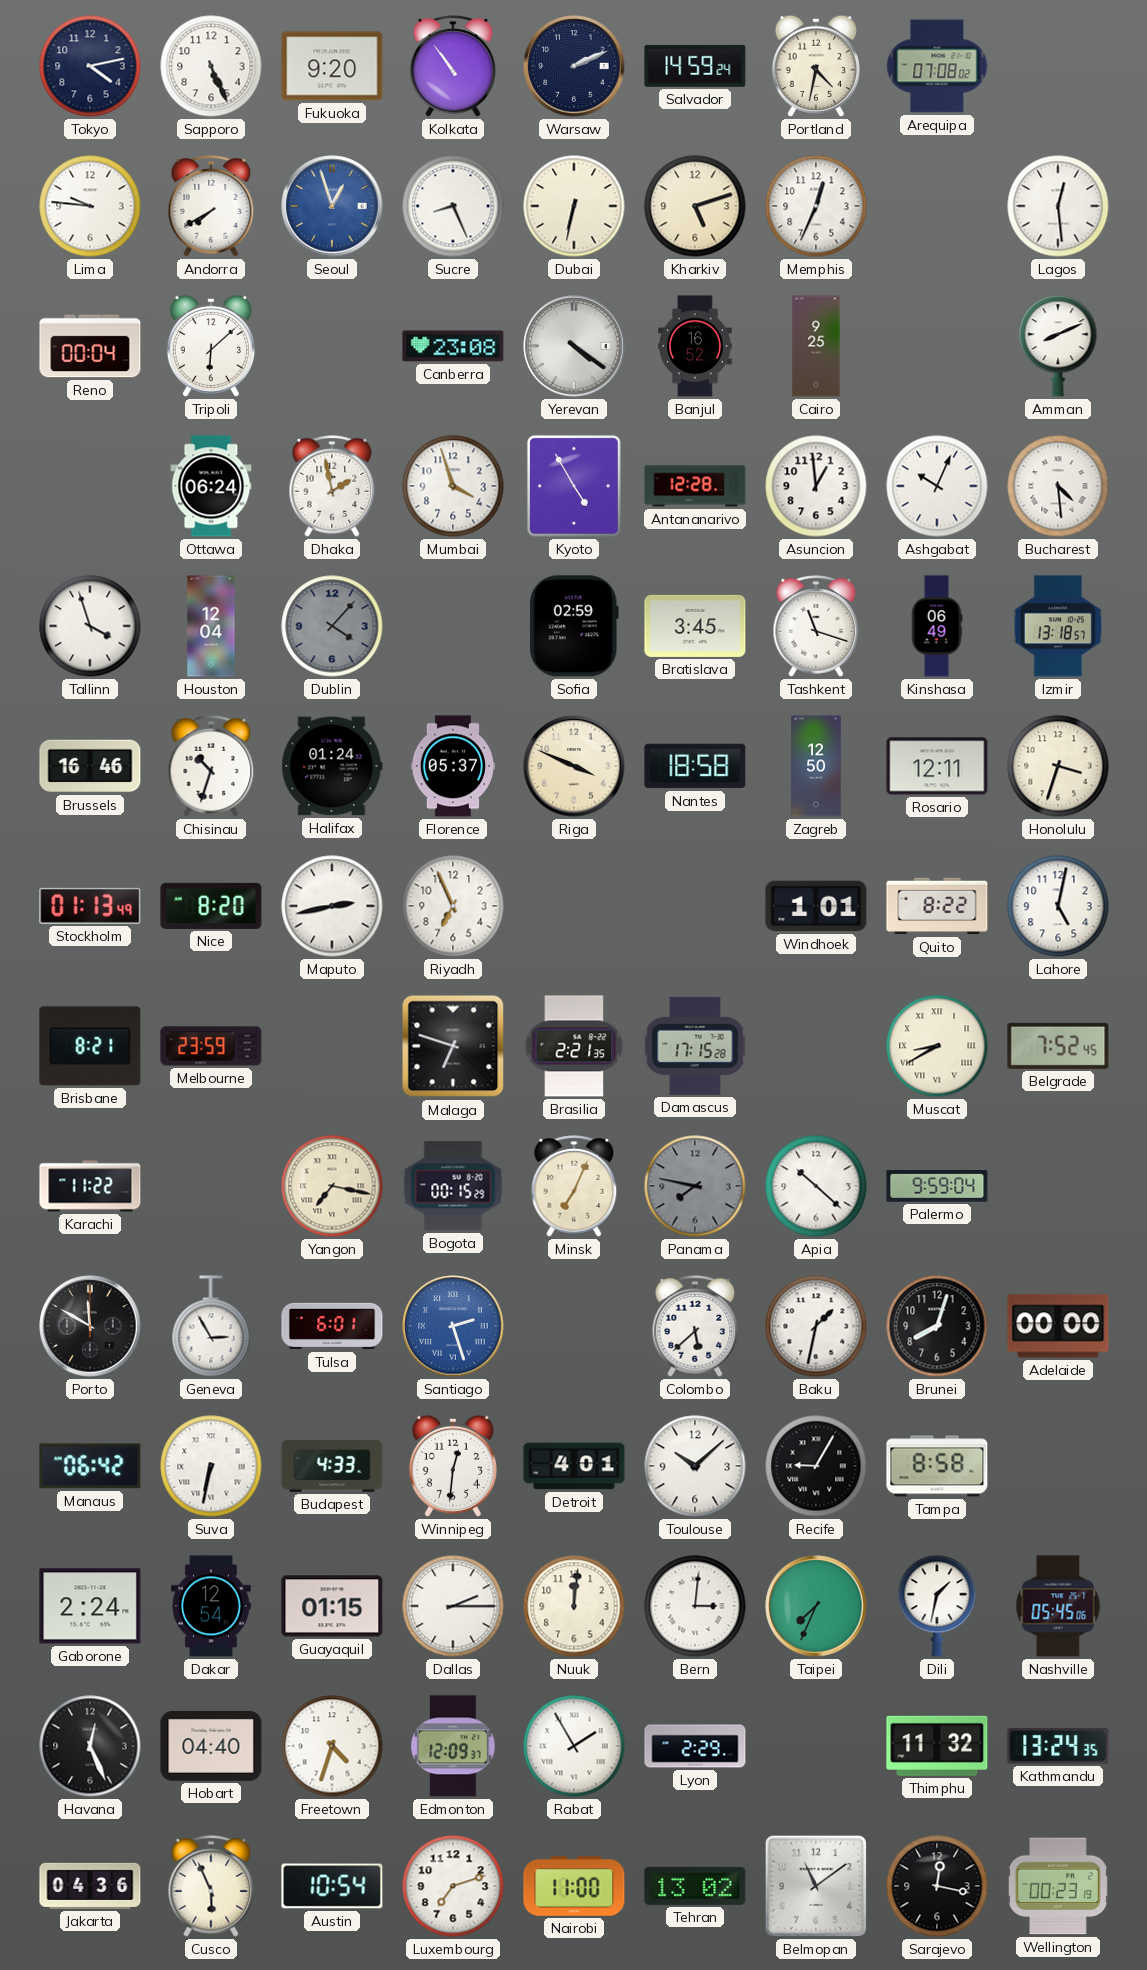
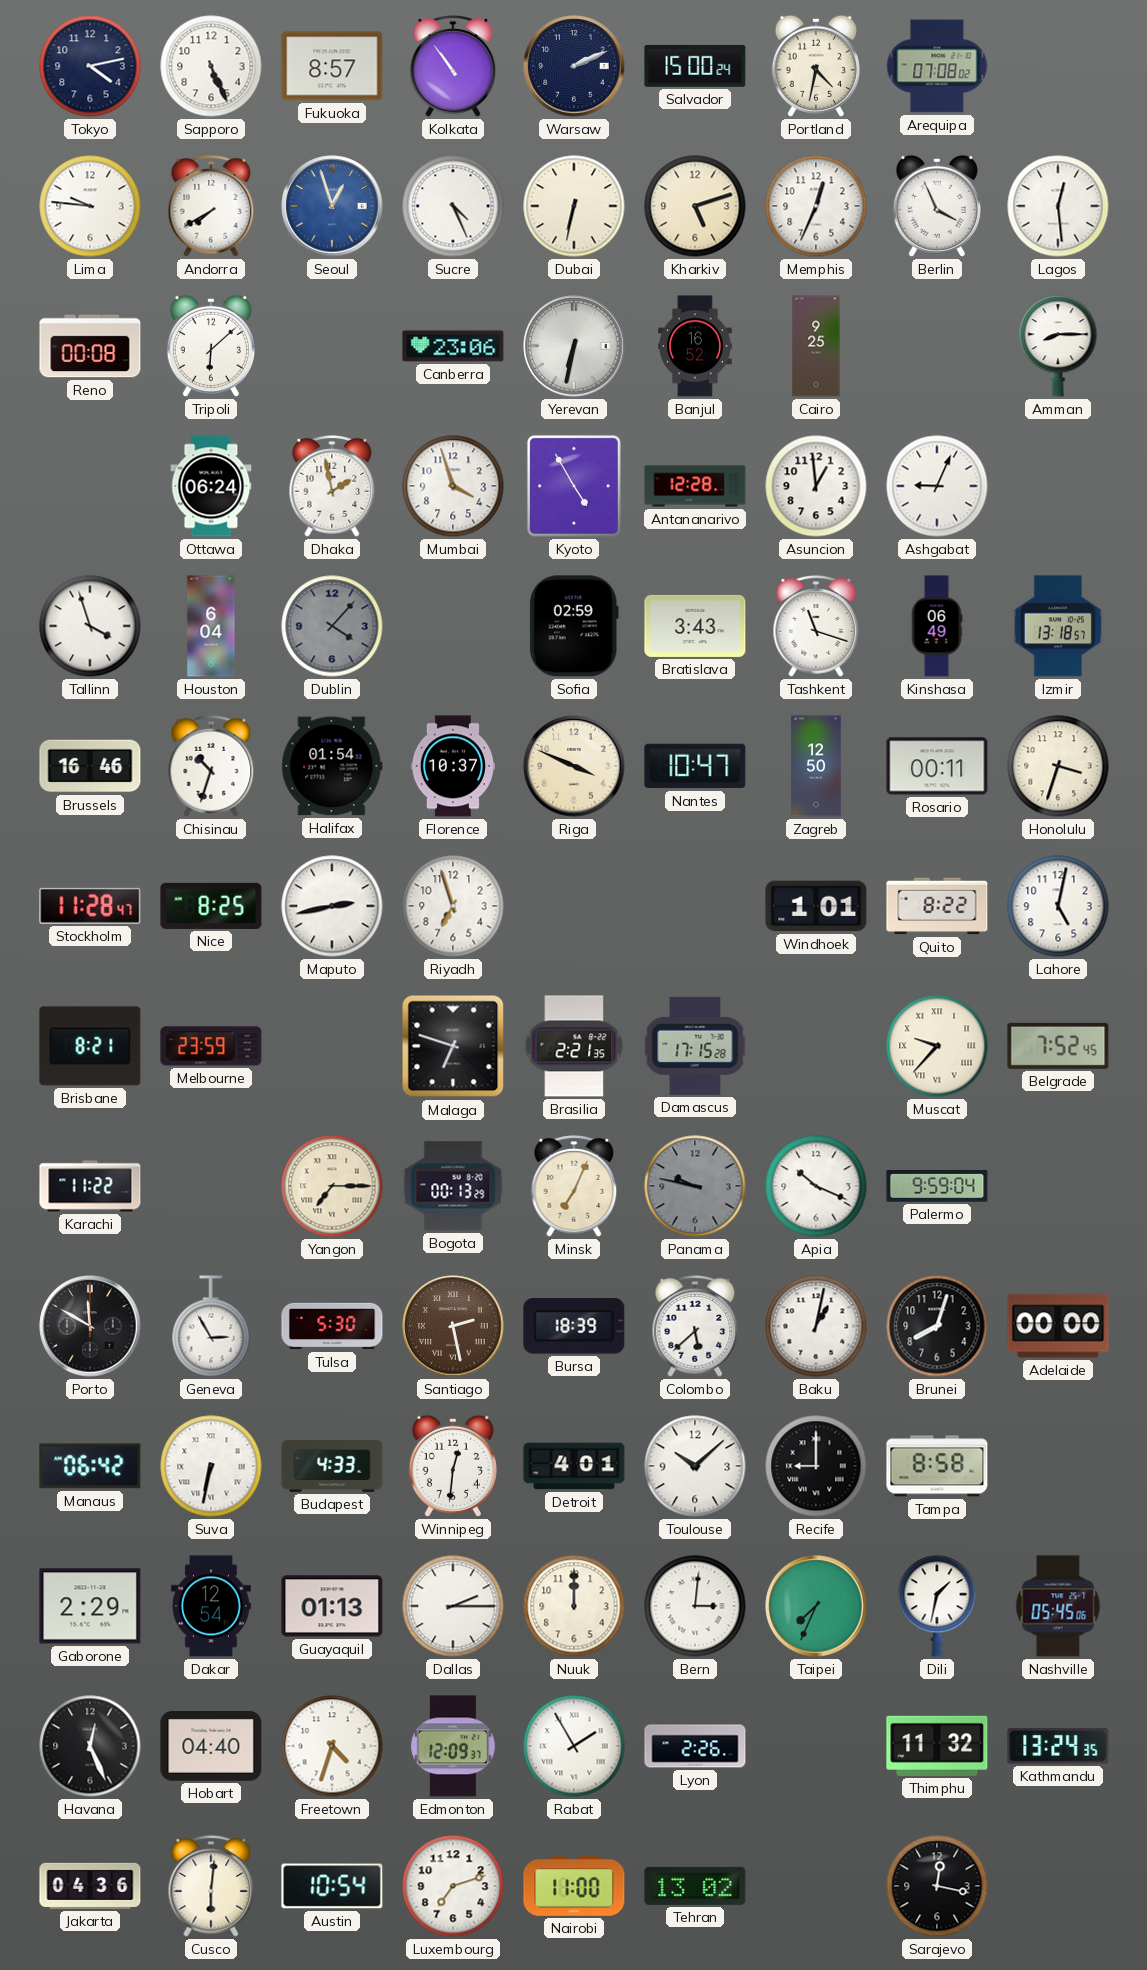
Fukuoka: 9:20 -> 8:57 (332, 66)
Salvador: 14:59 -> 15:00 (695, 66)
Sucre: 8:26 -> 4:26 (453, 206)
Berlin: none -> 3:56 (937, 206)
Reno: 00:04 -> 00:08 (90, 346)
Canberra: 23:08 -> 23:06 (453, 346)
Yerevan: 4:21 -> 6:32 (574, 346)
Amman: 8:11 -> 8:15 (1058, 346)
Ashgabat: 10:04 -> 9:04 (937, 486)
Bucharest: 4:29 -> none (1058, 486)
Houston: 12:04 -> 6:04 (211, 626)
Bratislava: 3:45 -> 3:43 (695, 626)
Halifax: 01:24 -> 01:54 (332, 766)
Florence: 05:37 -> 10:37 (452, 766)
Nantes: 18:58 -> 10:47 (695, 766)
Rosario: 12:11 -> 00:11 (937, 766)
Stockholm: 01:13 -> 11:28 (90, 906)
Nice: 8:20 -> 8:25 (211, 906)
Riyadh: 6:56 -> 6:57 (453, 906)
Muscat: 8:40 -> 9:37 (937, 1046)
Yangon: 7:17 -> 7:15 (332, 1186)
Bogota: 00:15 -> 00:13 (453, 1186)
Panama: 7:47 -> 9:47 (695, 1186)
Apia: 10:22 -> 10:19 (816, 1186)
Tulsa: 6:01 -> 5:30 (332, 1326)
Santiago: 2:27 -> 2:28 (453, 1326)
Santiago dial: blue -> brown (453, 1326)
Bursa: none -> 18:39 (574, 1326)
Baku: 1:32 -> 1:02 (816, 1326)
Recife: 9:05 -> 9:00 (816, 1466)
Gaborone: 2:24 -> 2:29 (90, 1606)
Guayaquil: 01:15 -> 01:13 (332, 1606)
Nuuk: 12:01 -> 12:00 (574, 1606)
Lyon: 2:29 -> 2:26 (695, 1746)
Cusco: 5:56 -> 6:01 (211, 1886)
Belmopan: 11:09 -> none (816, 1886)
Wellington: 00:23 -> none (1058, 1886)
